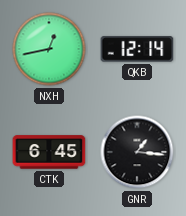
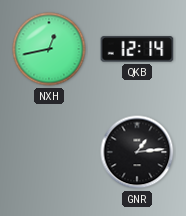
CTK: 6:45 -> none (49, 152)
GNR: 1:16 -> 1:14 (137, 152)
